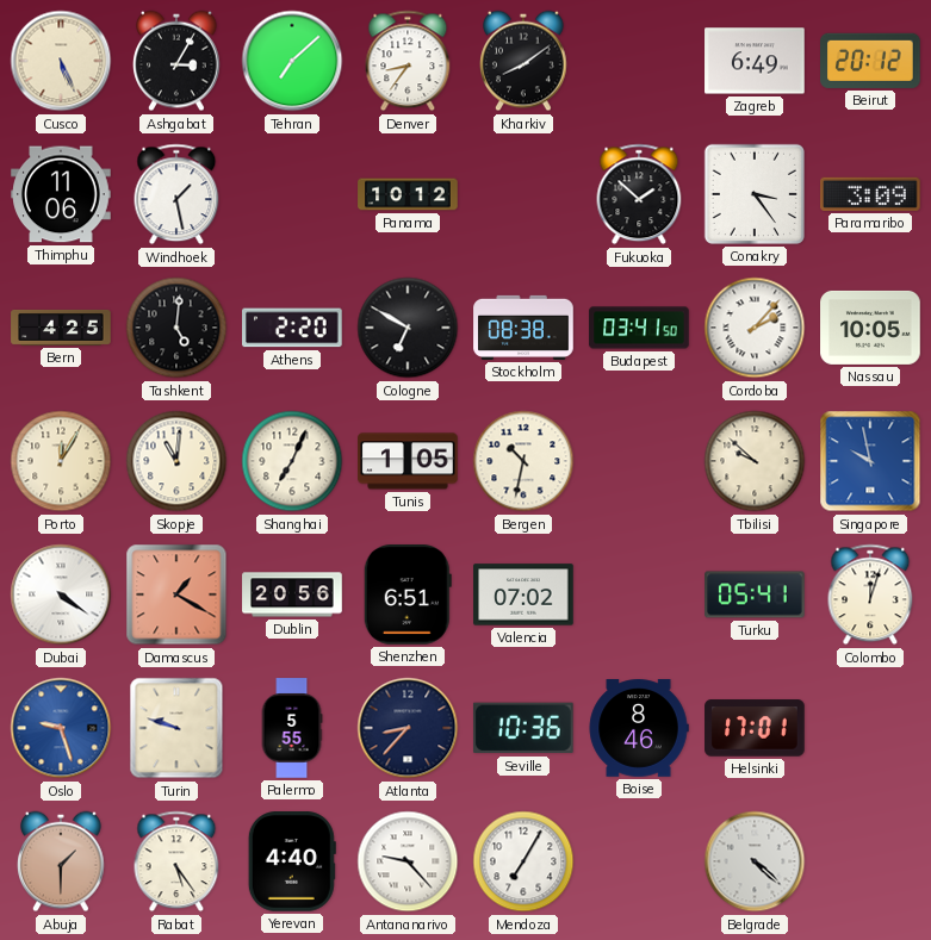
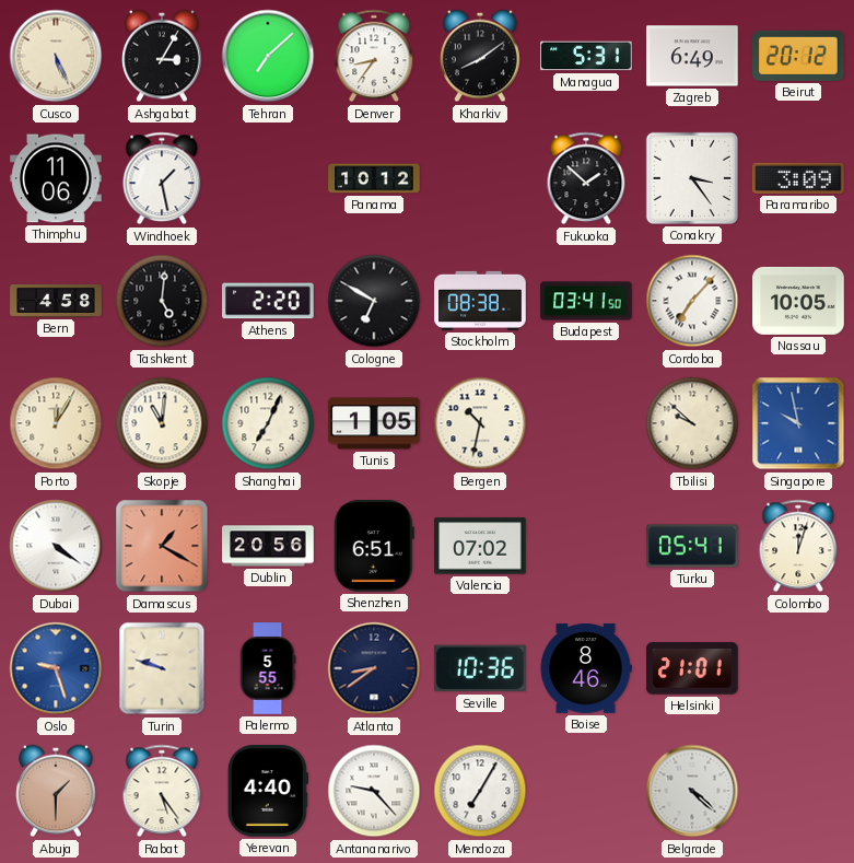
Managua: none -> 5:31 (586, 56)
Bern: 4:25 -> 4:58 (56, 301)
Cordoba: 2:07 -> 7:07 (692, 301)
Atlanta: 8:37 -> 8:39 (374, 668)
Helsinki: 17:01 -> 21:01 (692, 668)
